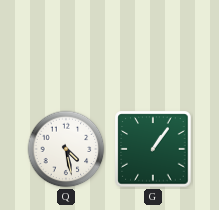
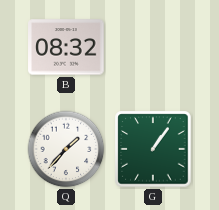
B: none -> 08:32 (66, 47)
Q: 4:28 -> 1:37 (66, 149)
